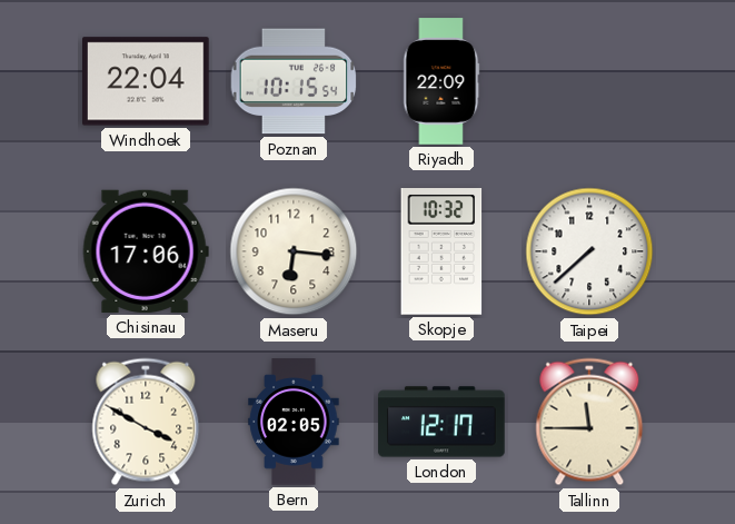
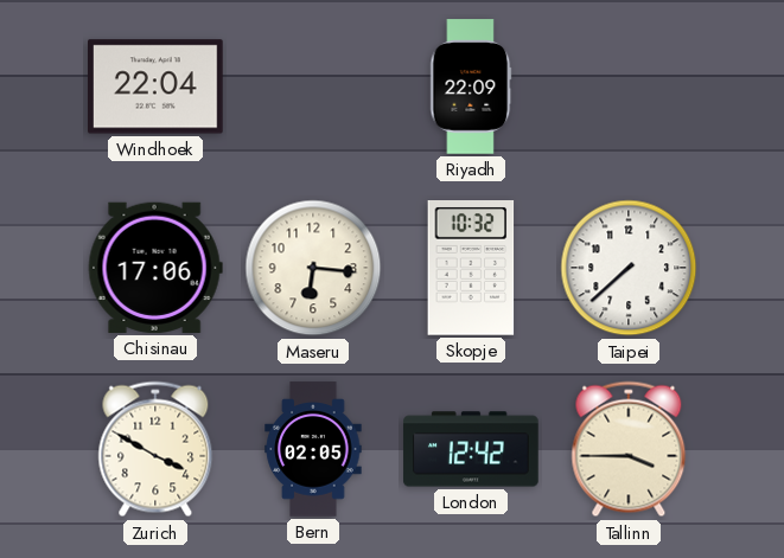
Poznan: 10:15 -> none (294, 81)
London: 12:17 -> 12:42 (471, 449)
Tallinn: 11:45 -> 3:45 (629, 449)
